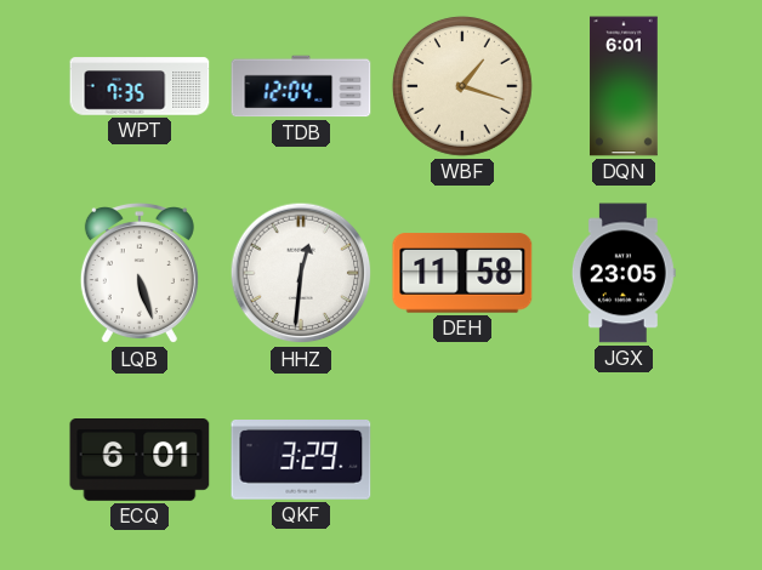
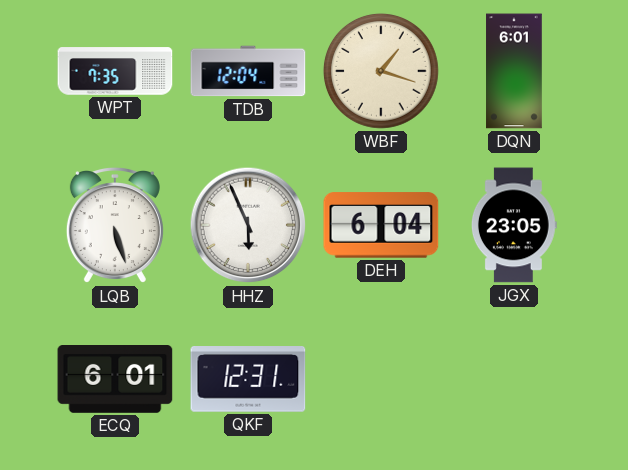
HHZ: 12:31 -> 5:56 (248, 225)
DEH: 11:58 -> 6:04 (381, 225)
QKF: 3:29 -> 12:31 (248, 380)
